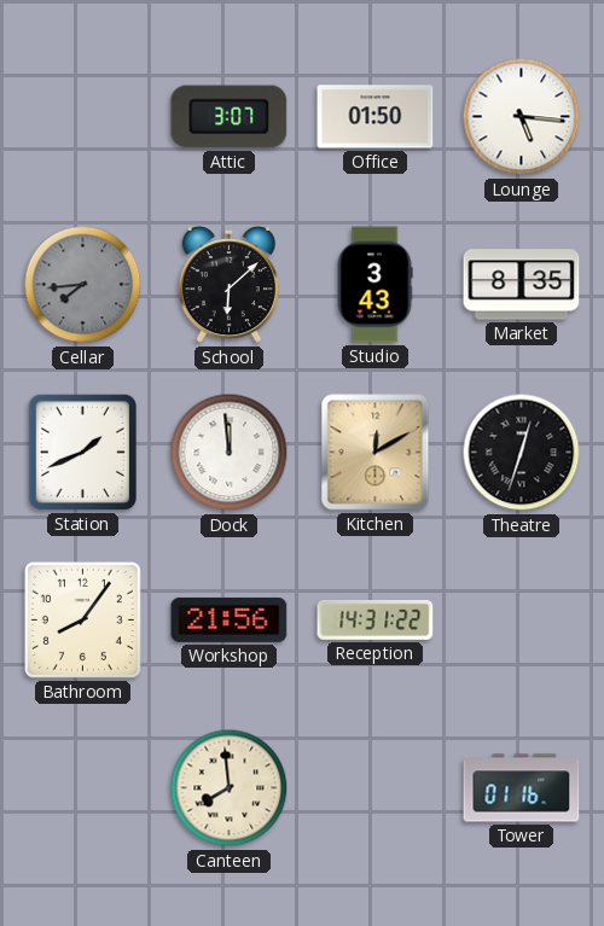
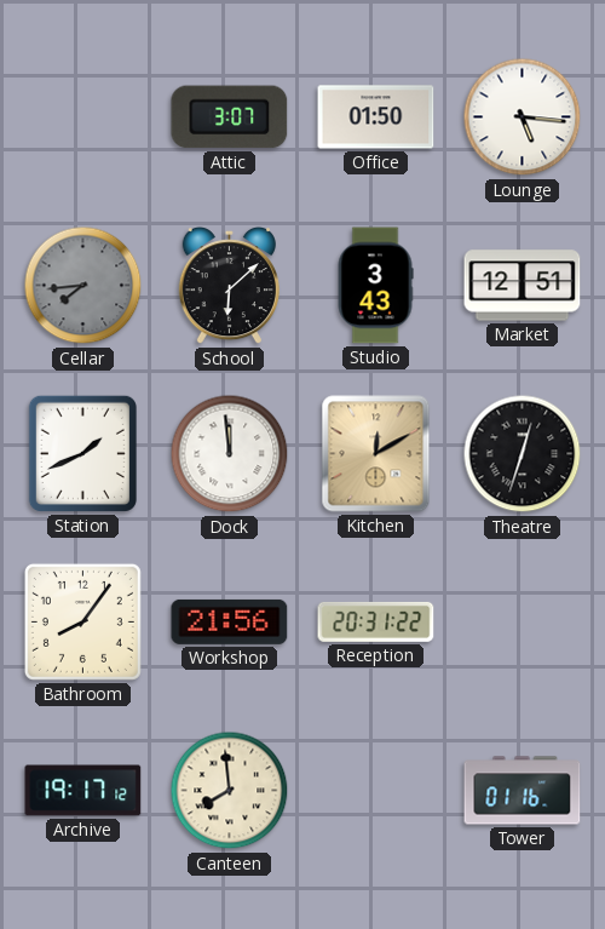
Market: 8:35 -> 12:51 (523, 286)
Reception: 14:31 -> 20:31 (376, 621)
Archive: none -> 19:17 (83, 791)
